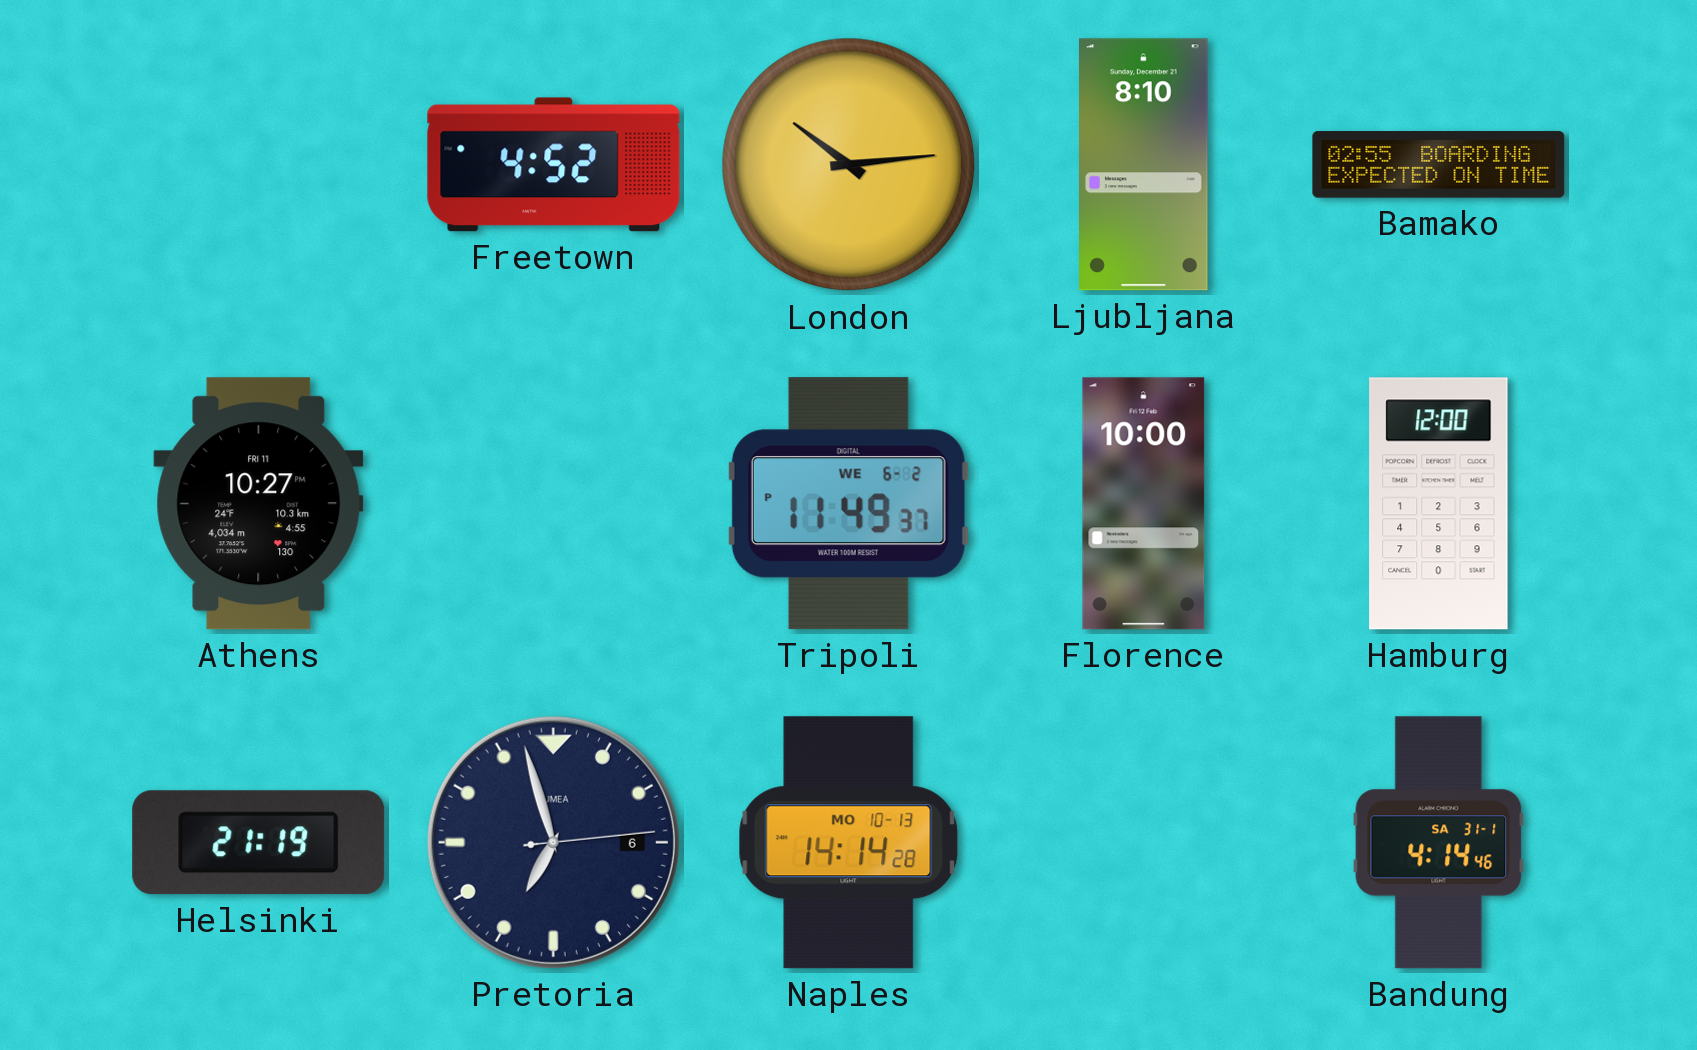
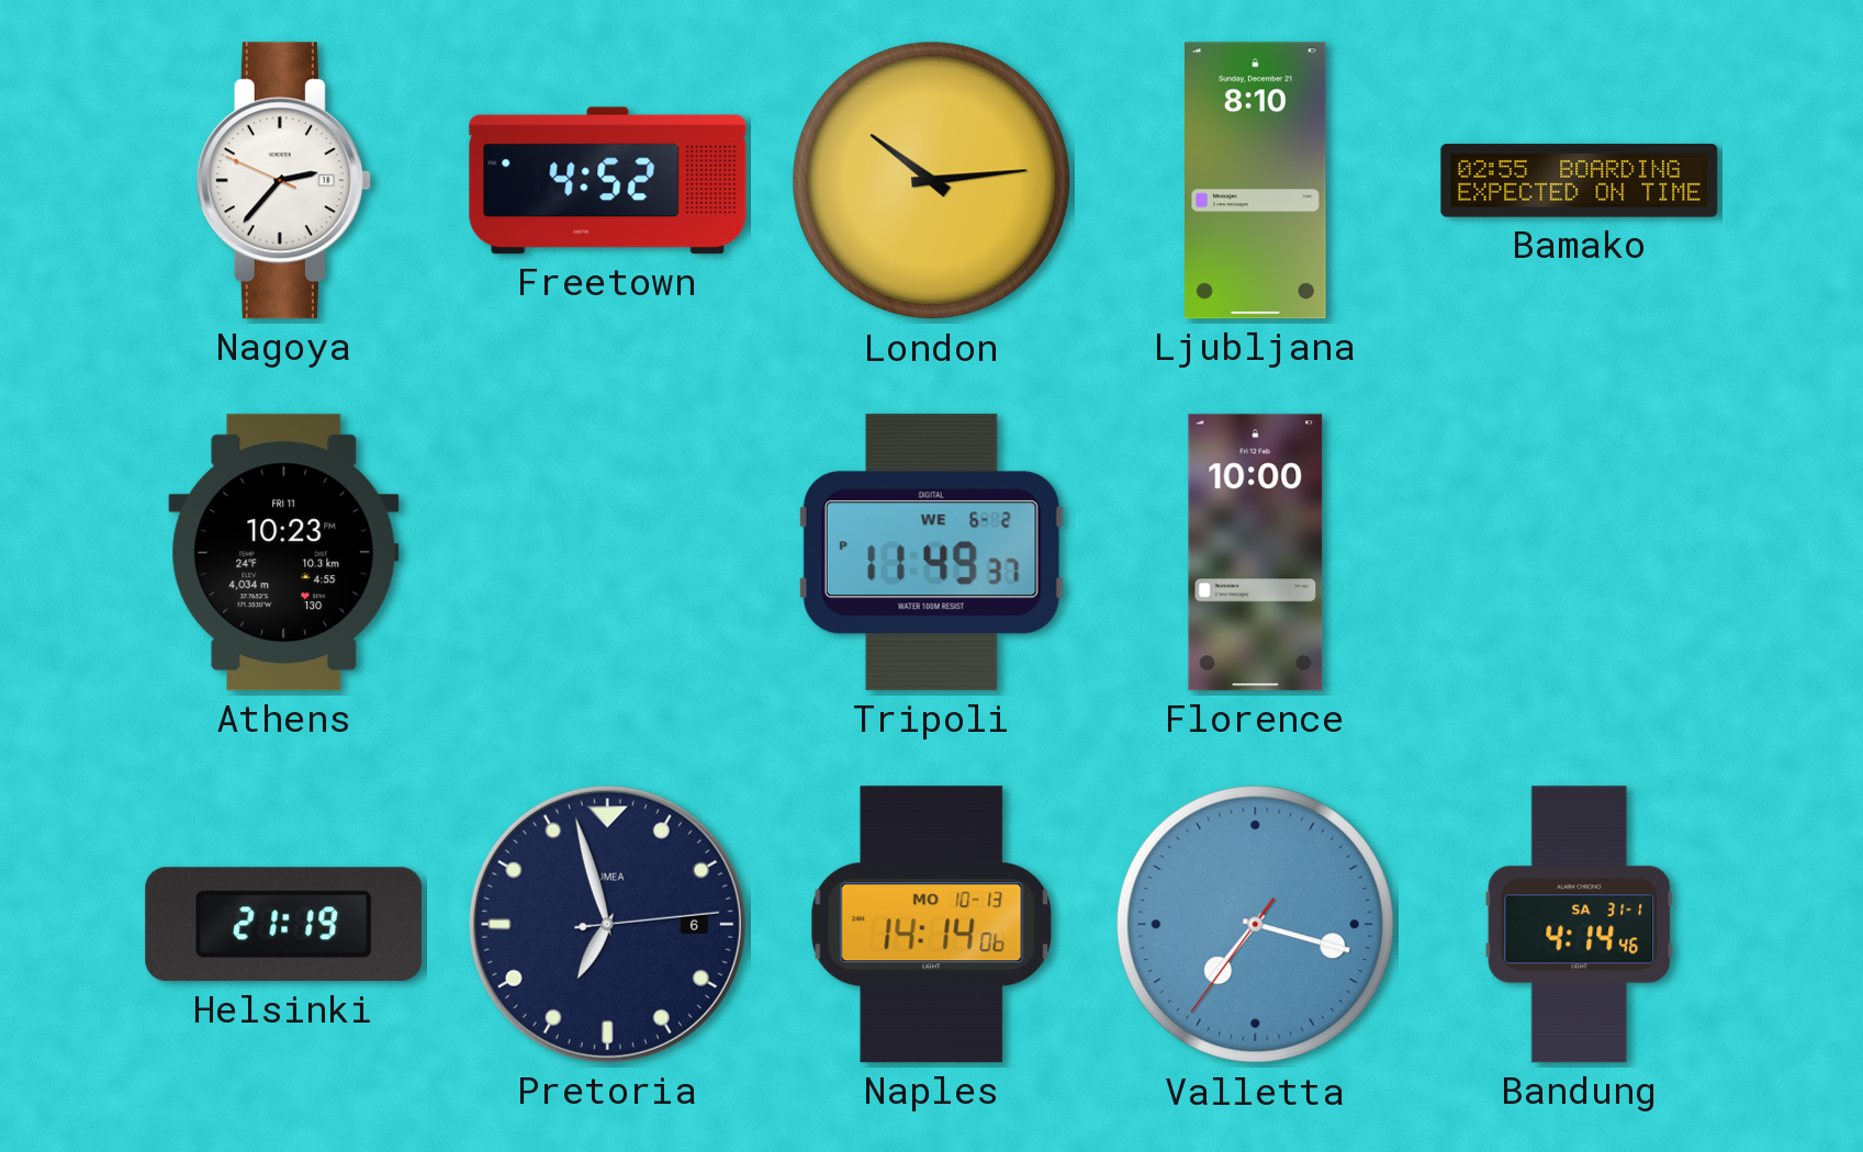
Nagoya: none -> 2:36 (283, 181)
Athens: 10:27 -> 10:23 (284, 553)
Hamburg: 12:00 -> none (1439, 504)
Naples: 14:14:28 -> 14:14:06 (932, 925)
Valletta: none -> 7:17 (1256, 925)
